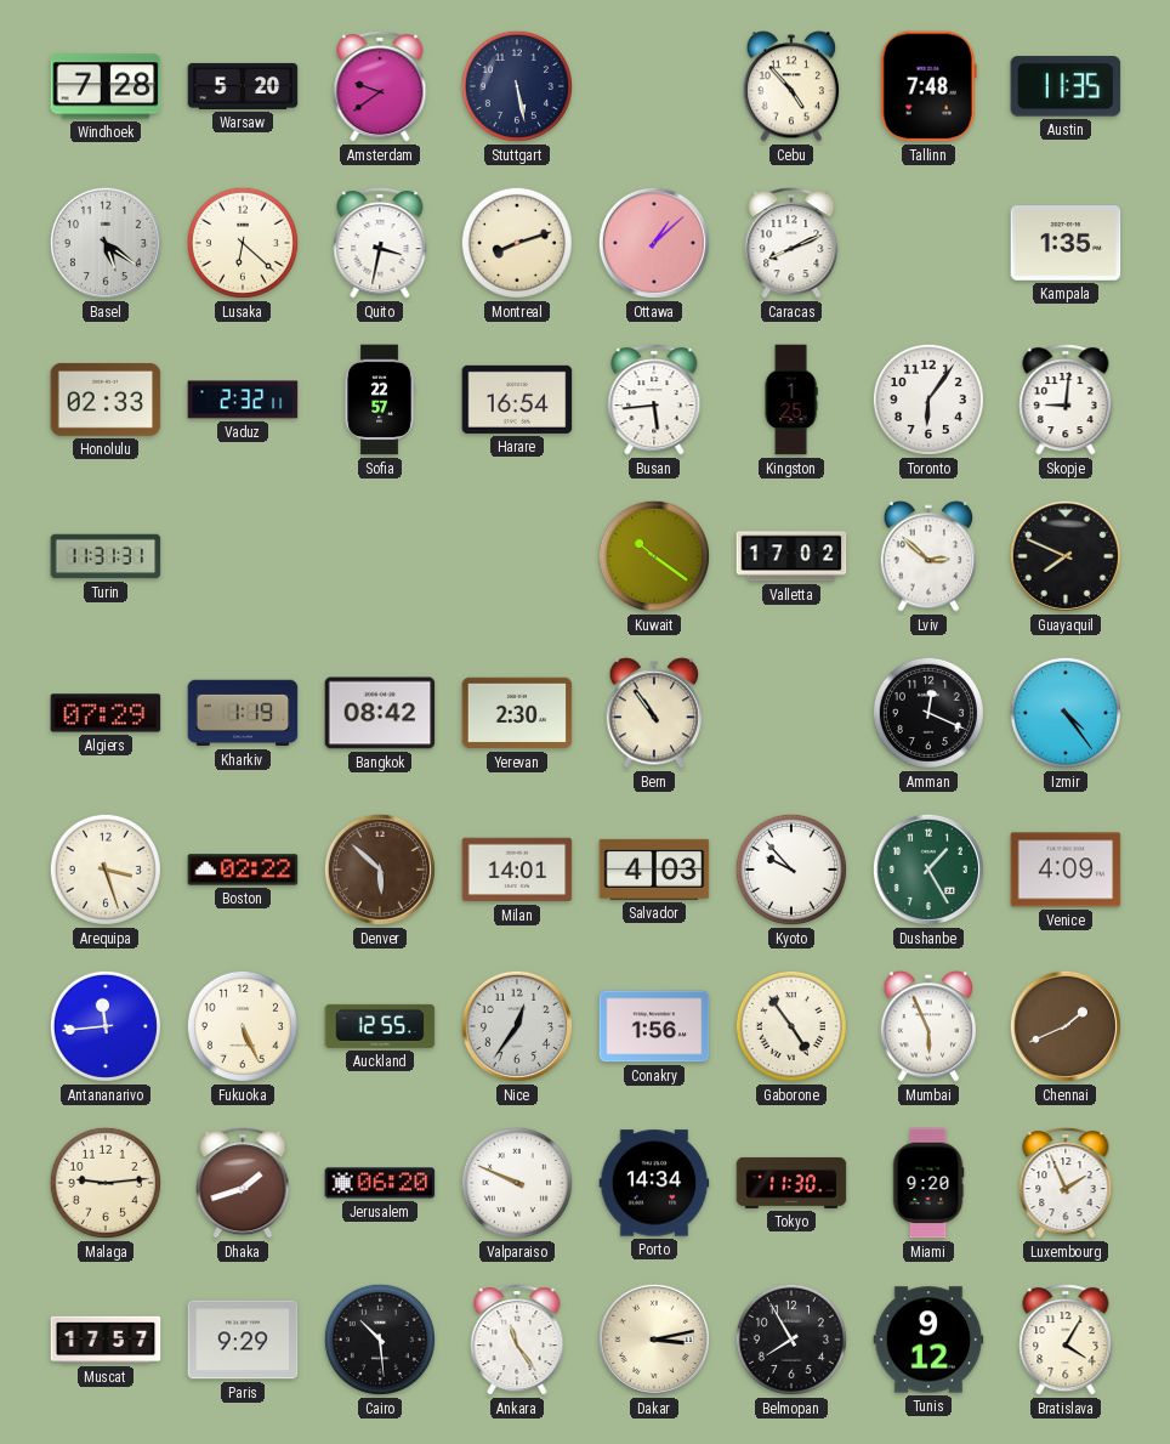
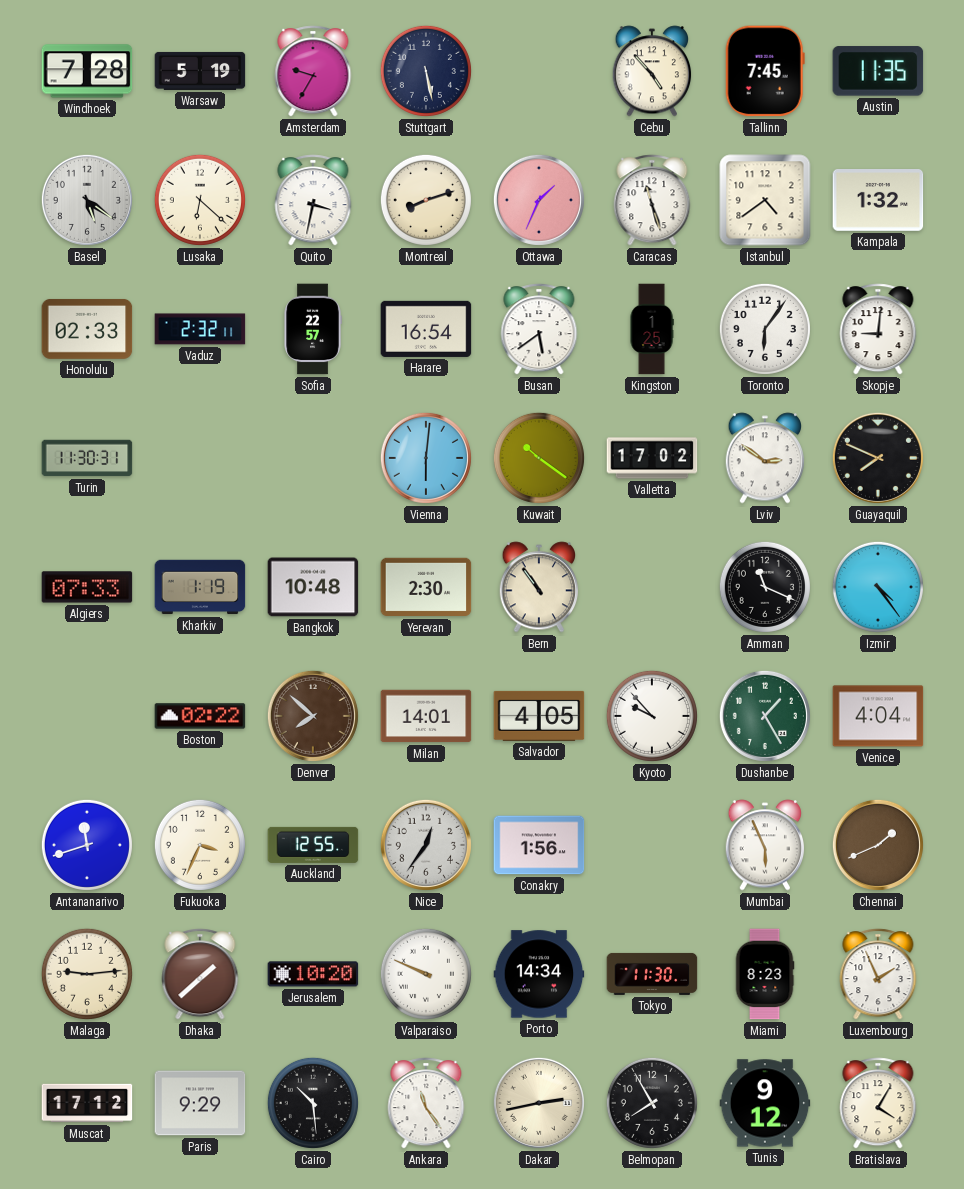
Warsaw: 5:20 -> 5:19 (200, 71)
Amsterdam: 9:39 -> 9:35 (313, 71)
Tallinn: 7:48 -> 7:45 (765, 71)
Ottawa: 1:08 -> 1:34 (539, 200)
Caracas: 8:11 -> 11:27 (652, 200)
Istanbul: none -> 4:39 (765, 200)
Kampala: 1:35 -> 1:32 (878, 201)
Busan: 5:44 -> 5:39 (539, 329)
Turin: 11:31 -> 11:30 (87, 458)
Vienna: none -> 6:01 (426, 458)
Lviv: 2:52 -> 2:51 (765, 458)
Algiers: 07:29 -> 07:33 (87, 587)
Bangkok: 08:42 -> 10:48 (313, 587)
Amman: 12:19 -> 11:19 (765, 587)
Arequipa: 3:27 -> none (106, 870)
Denver: 5:52 -> 7:52 (313, 716)
Salvador: 4:03 -> 4:05 (539, 716)
Venice: 4:09 -> 4:04 (878, 716)
Antananarivo: 11:44 -> 11:42 (87, 845)
Fukuoka: 5:26 -> 3:34 (200, 845)
Gaborone: 4:54 -> none (791, 1026)
Dhaka: 1:42 -> 1:38 (200, 974)
Jerusalem: 06:20 -> 10:20 (313, 974)
Miami: 9:20 -> 8:23 (765, 974)
Muscat: 17:57 -> 17:12 (87, 1103)
Dakar: 3:13 -> 2:43 (539, 1103)
